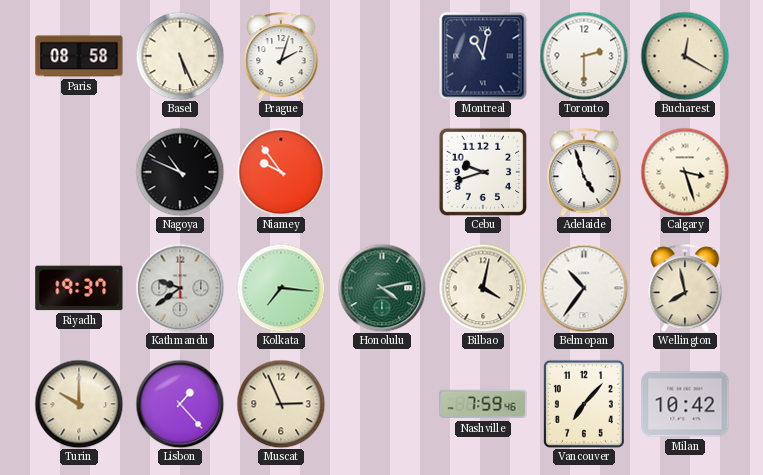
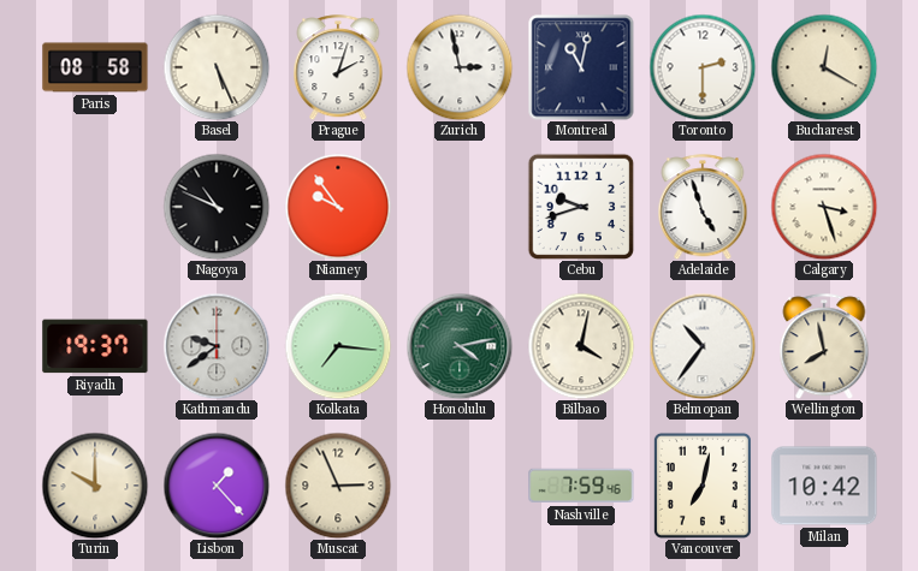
Zurich: none -> 2:58 (460, 67)
Vancouver: 7:07 -> 7:02 (703, 486)
